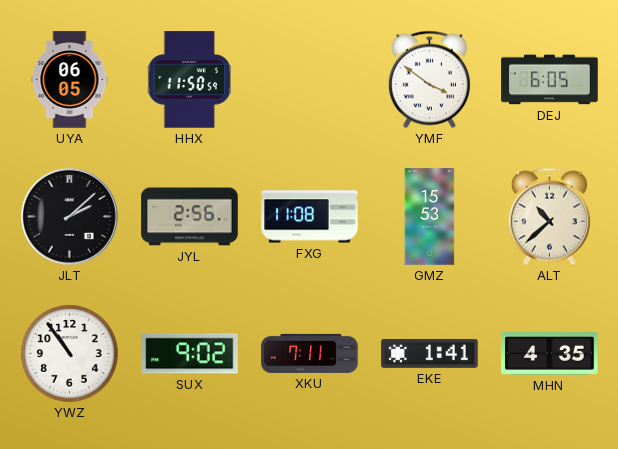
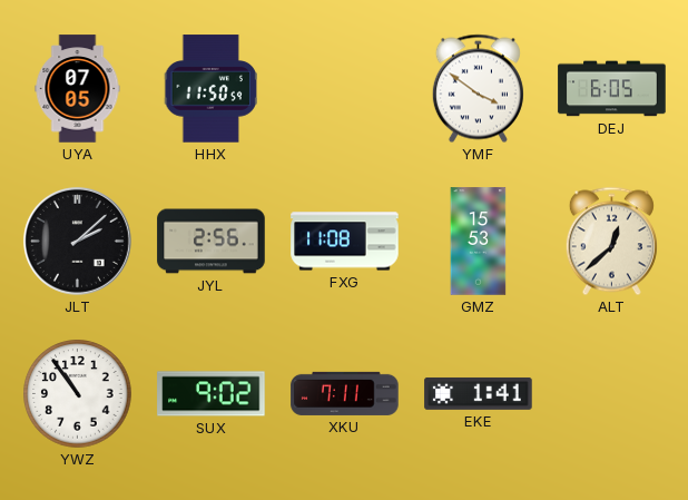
UYA: 06:05 -> 07:05 (78, 89)
ALT: 10:38 -> 12:38 (611, 242)
MHN: 4:35 -> none (550, 354)
